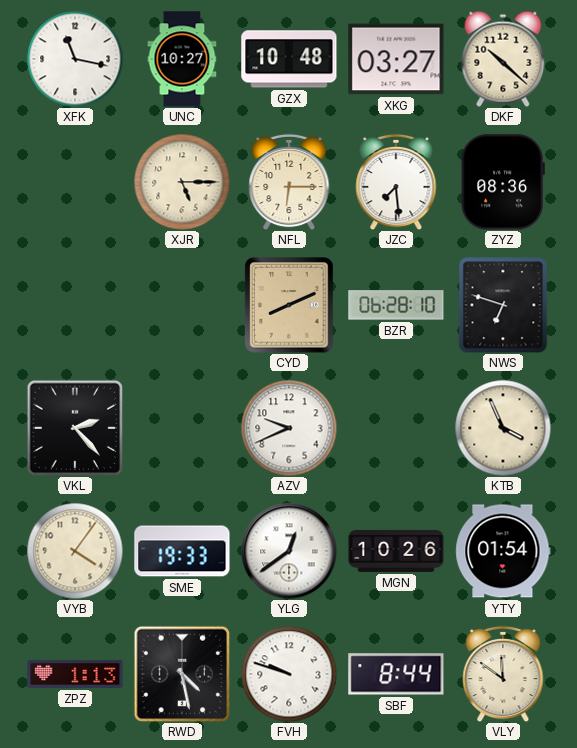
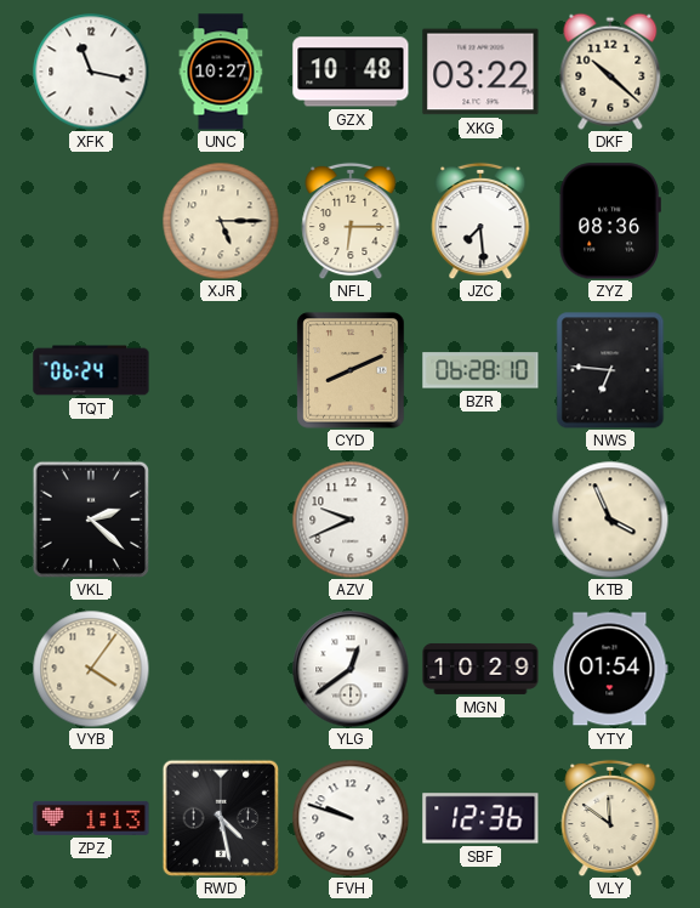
XKG: 03:27 -> 03:22 (480, 72)
TQT: none -> 06:24 (91, 370)
NWS: 6:48 -> 6:46 (610, 370)
VKL: 2:23 -> 2:22 (91, 520)
SME: 19:33 -> none (182, 551)
MGN: 10:26 -> 10:29 (480, 669)
SBF: 8:44 -> 12:36 (480, 818)
